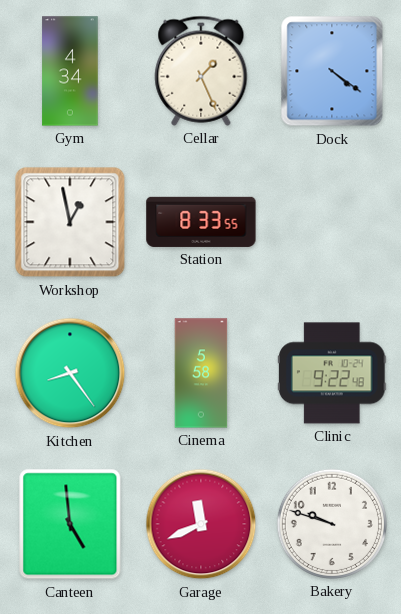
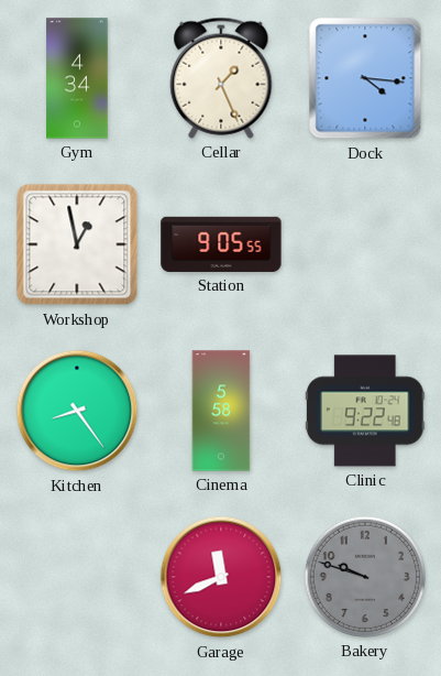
Dock: 4:21 -> 4:16 (365, 78)
Station: 8:33 -> 9:05 (221, 244)
Canteen: 4:59 -> none (70, 524)
Bakery dial: white -> grey (365, 577)
